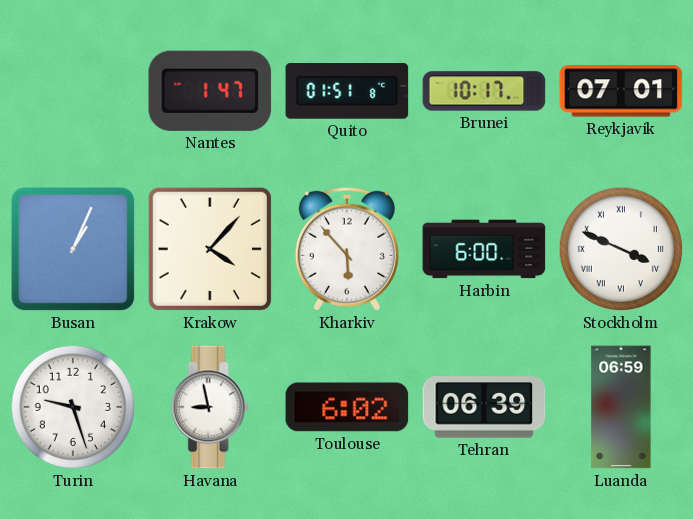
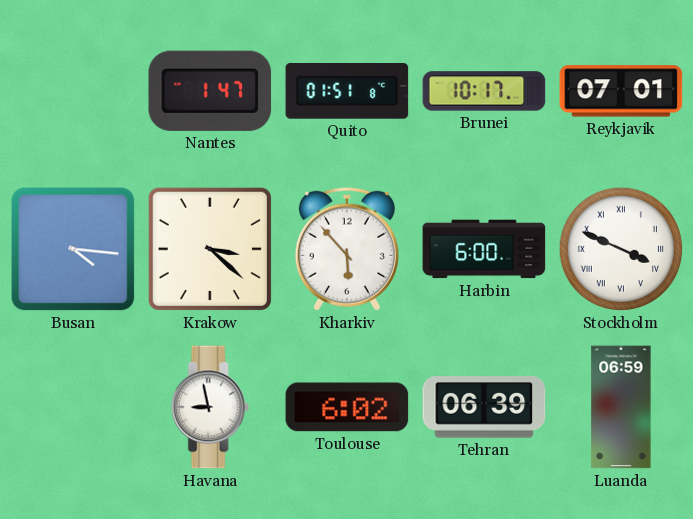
Busan: 1:04 -> 4:16 (73, 249)
Krakow: 4:07 -> 3:22 (210, 249)
Turin: 9:27 -> none (73, 407)
